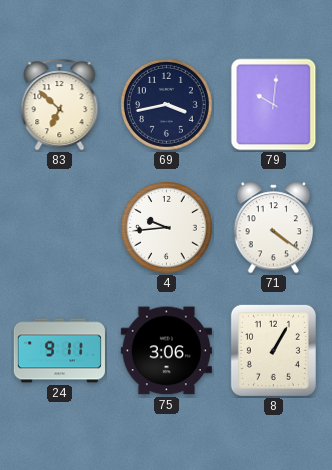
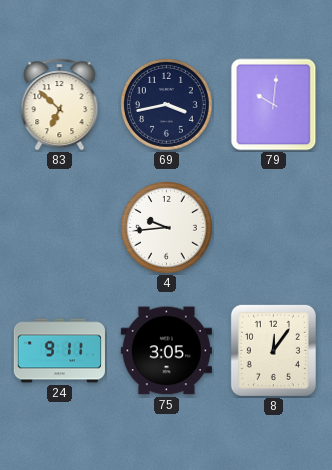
71: 4:21 -> none (273, 228)
75: 3:06 -> 3:05 (166, 351)
8: 1:05 -> 12:06 (273, 350)
